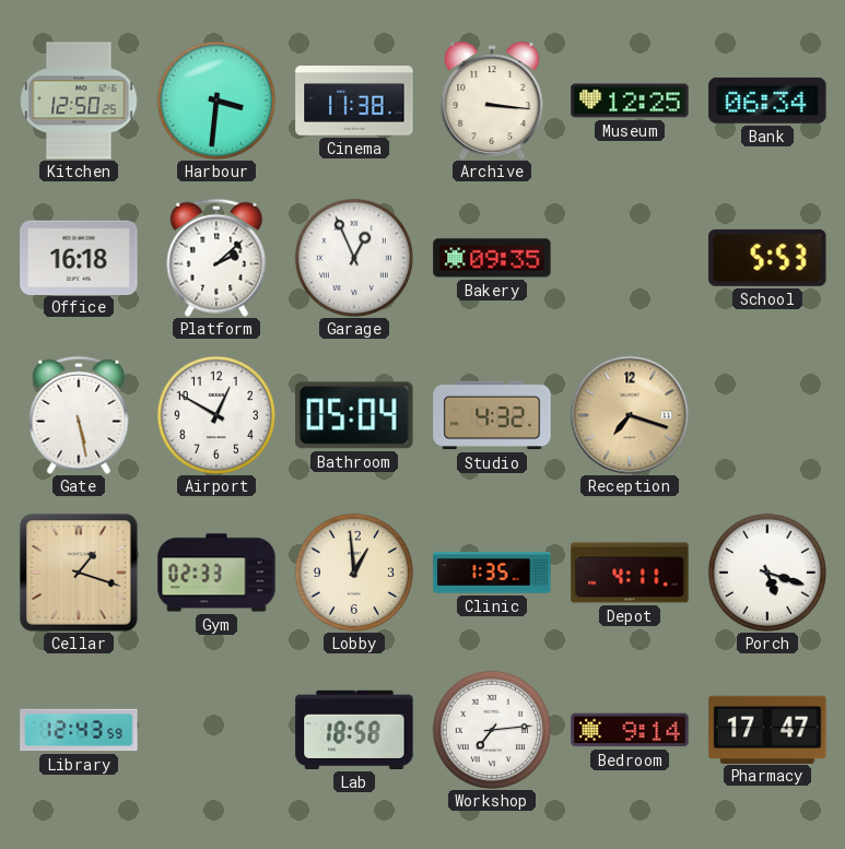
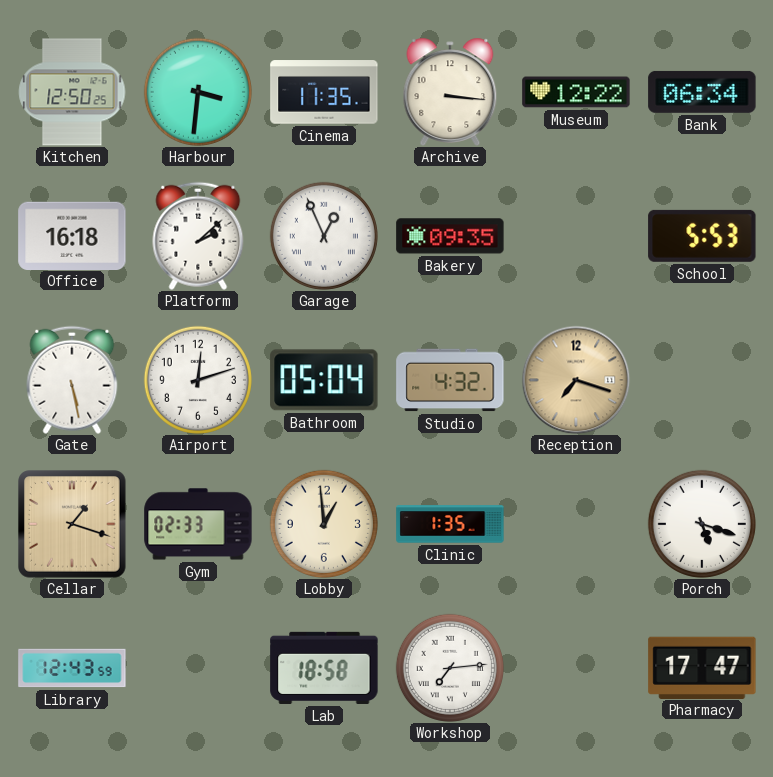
Cinema: 11:38 -> 11:35 (324, 92)
Museum: 12:25 -> 12:22 (576, 92)
Airport: 12:50 -> 12:12 (198, 380)
Depot: 4:11 -> none (630, 573)
Bedroom: 9:14 -> none (630, 730)
